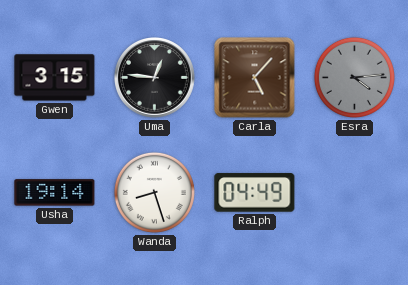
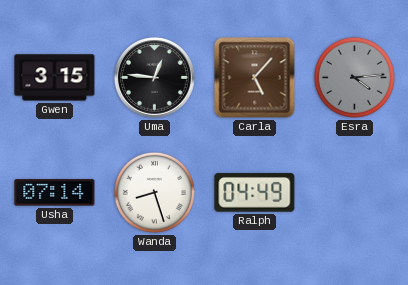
Usha: 19:14 -> 07:14 (55, 193)
